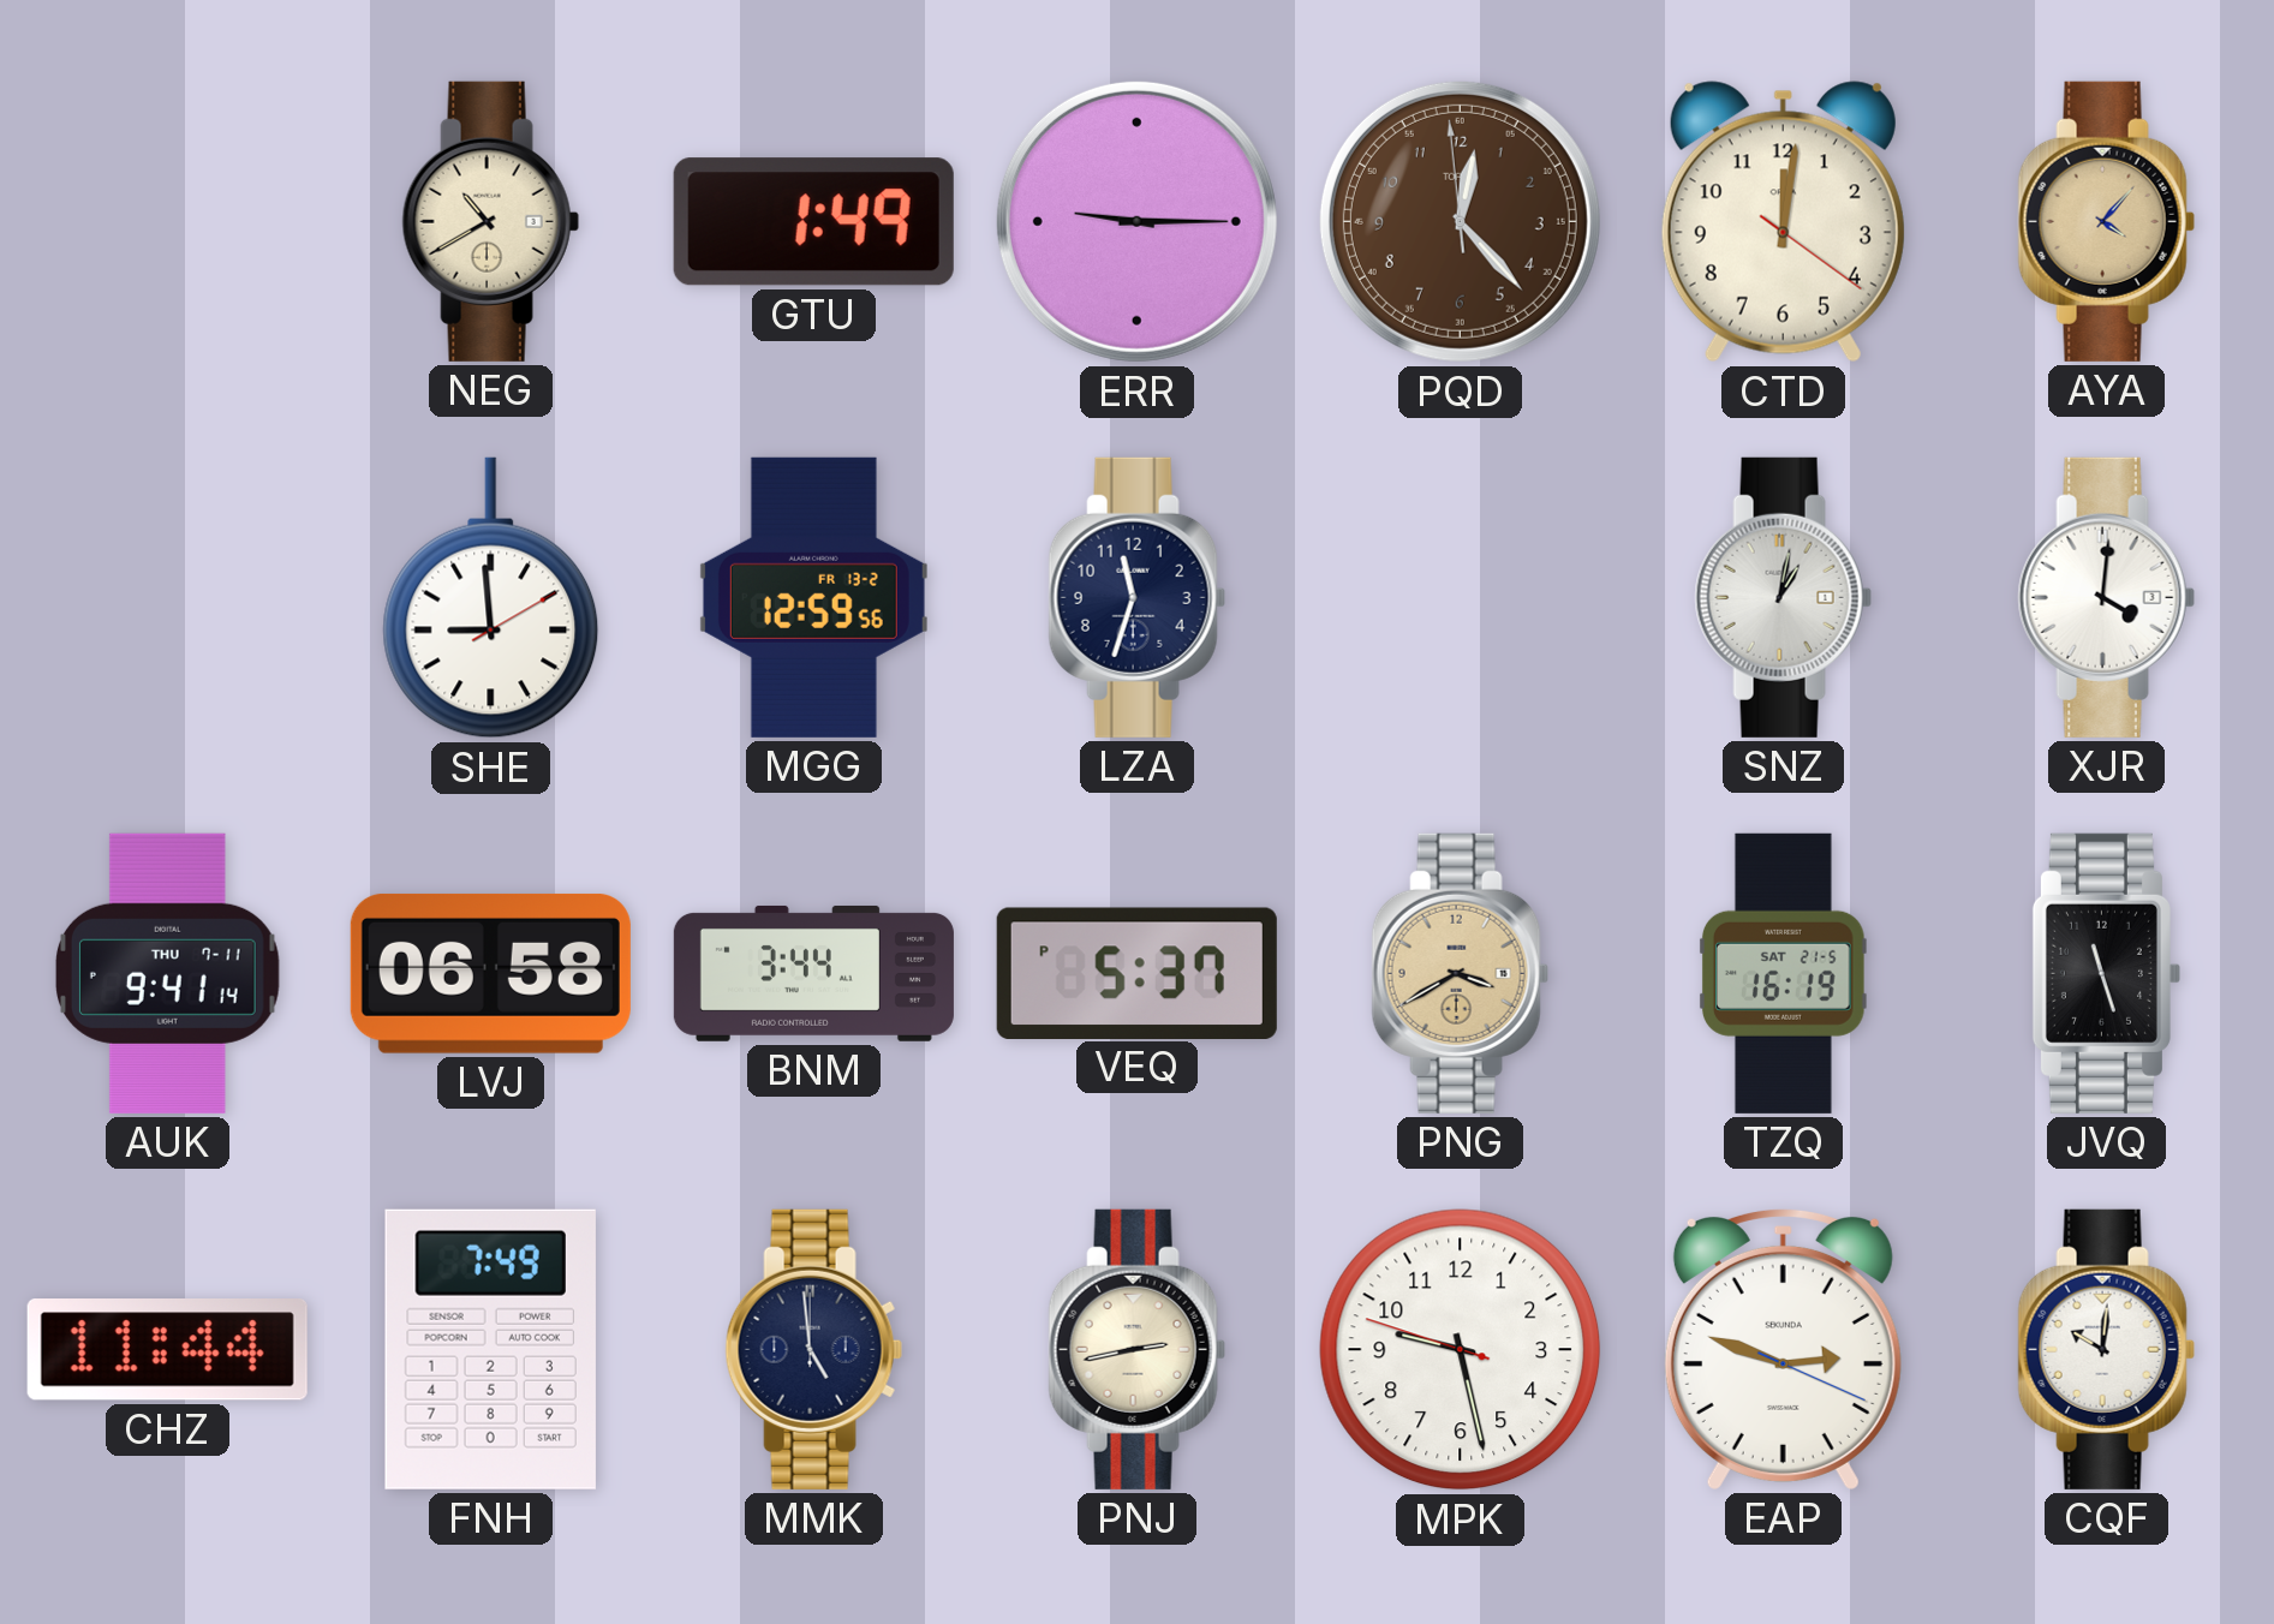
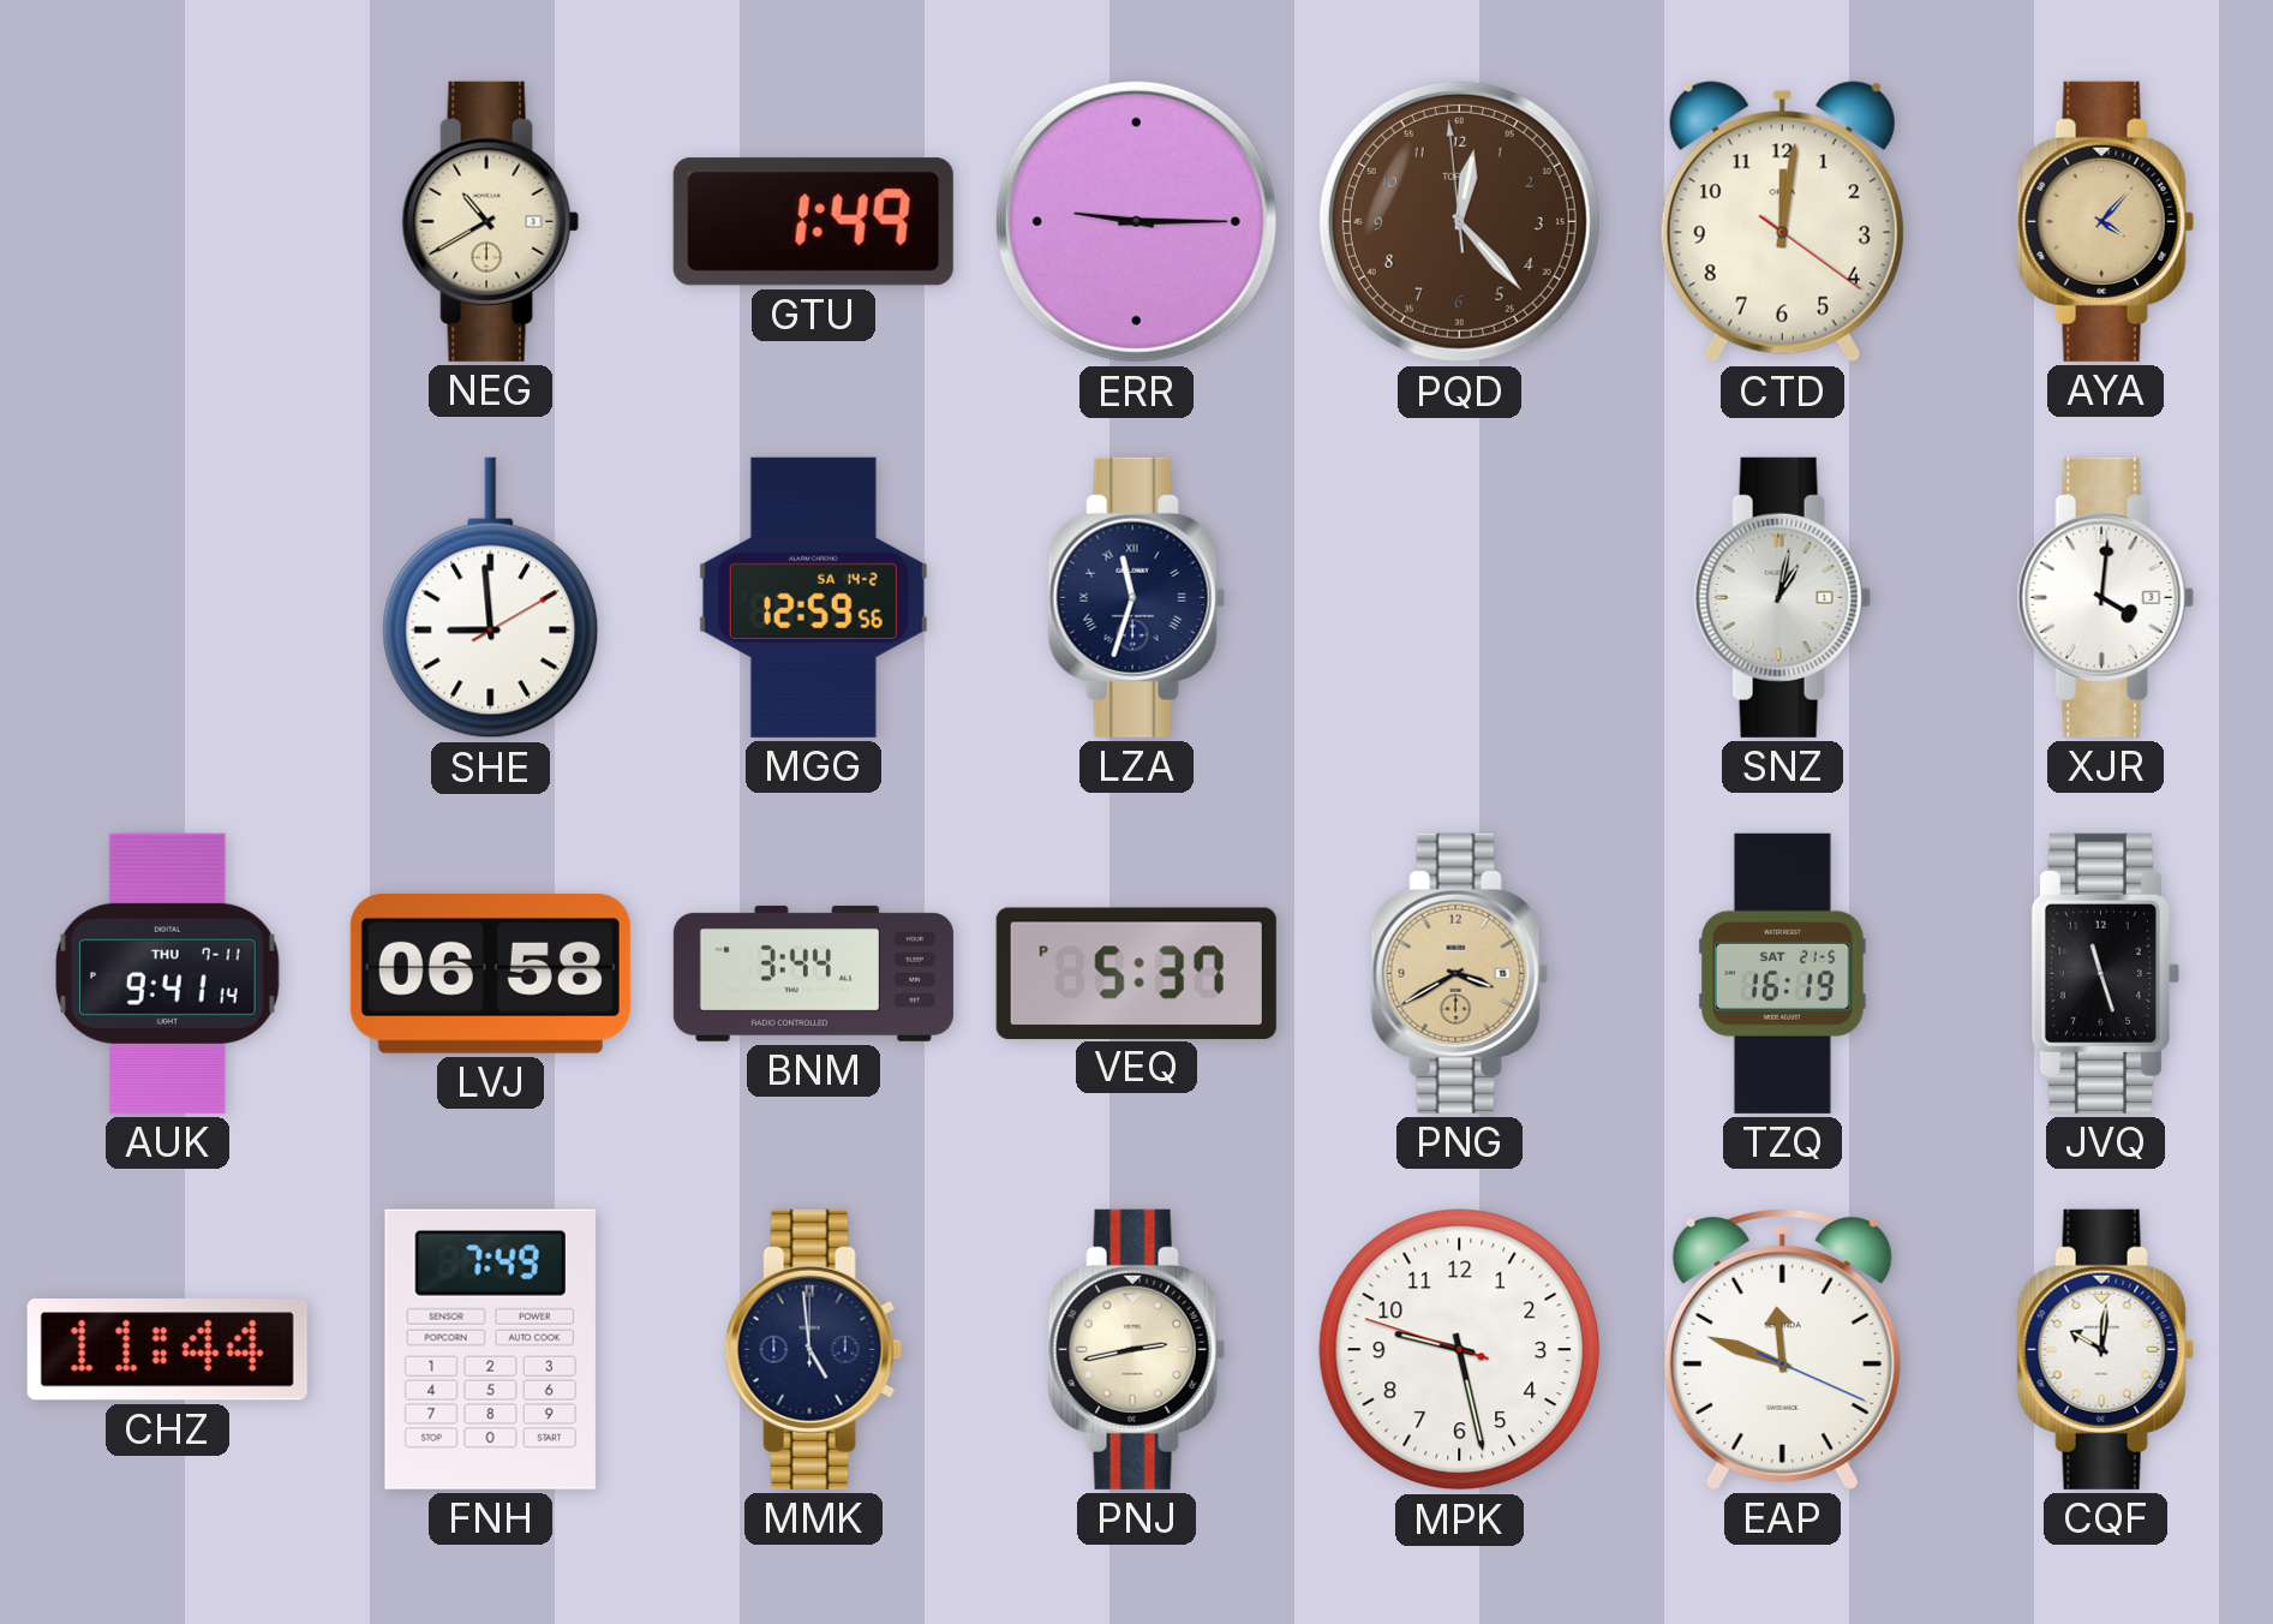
MGG date: FR 13-2 -> SA 14-2 (813, 597)
LZA numerals: Arabic -> Roman (1136, 597)
EAP: 2:48 -> 11:48 (1782, 1349)
